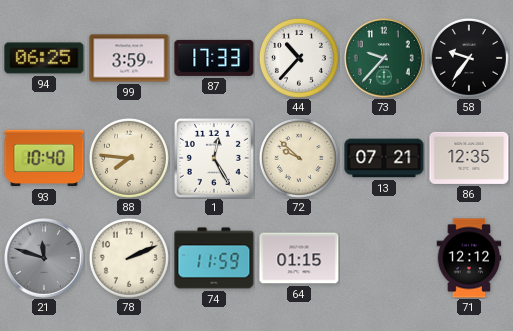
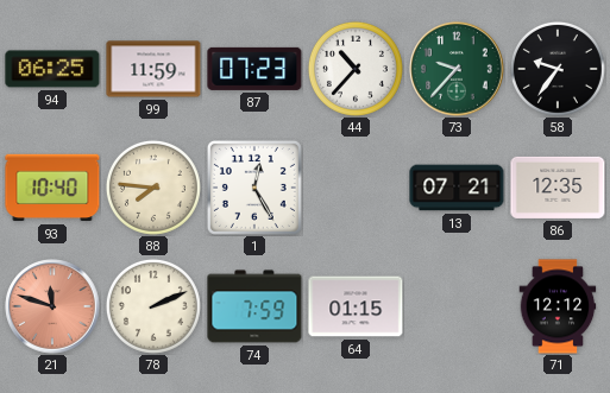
99: 3:59 -> 11:59 (153, 69)
87: 17:33 -> 07:23 (254, 69)
72: 9:52 -> none (299, 158)
21 dial: grey -> salmon (52, 306)
74: 11:59 -> 7:59 (254, 306)
